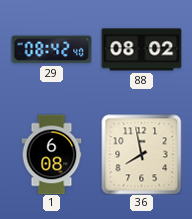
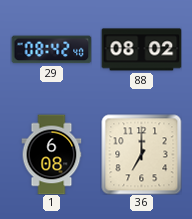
36: 7:58 -> 7:00 (141, 154)
